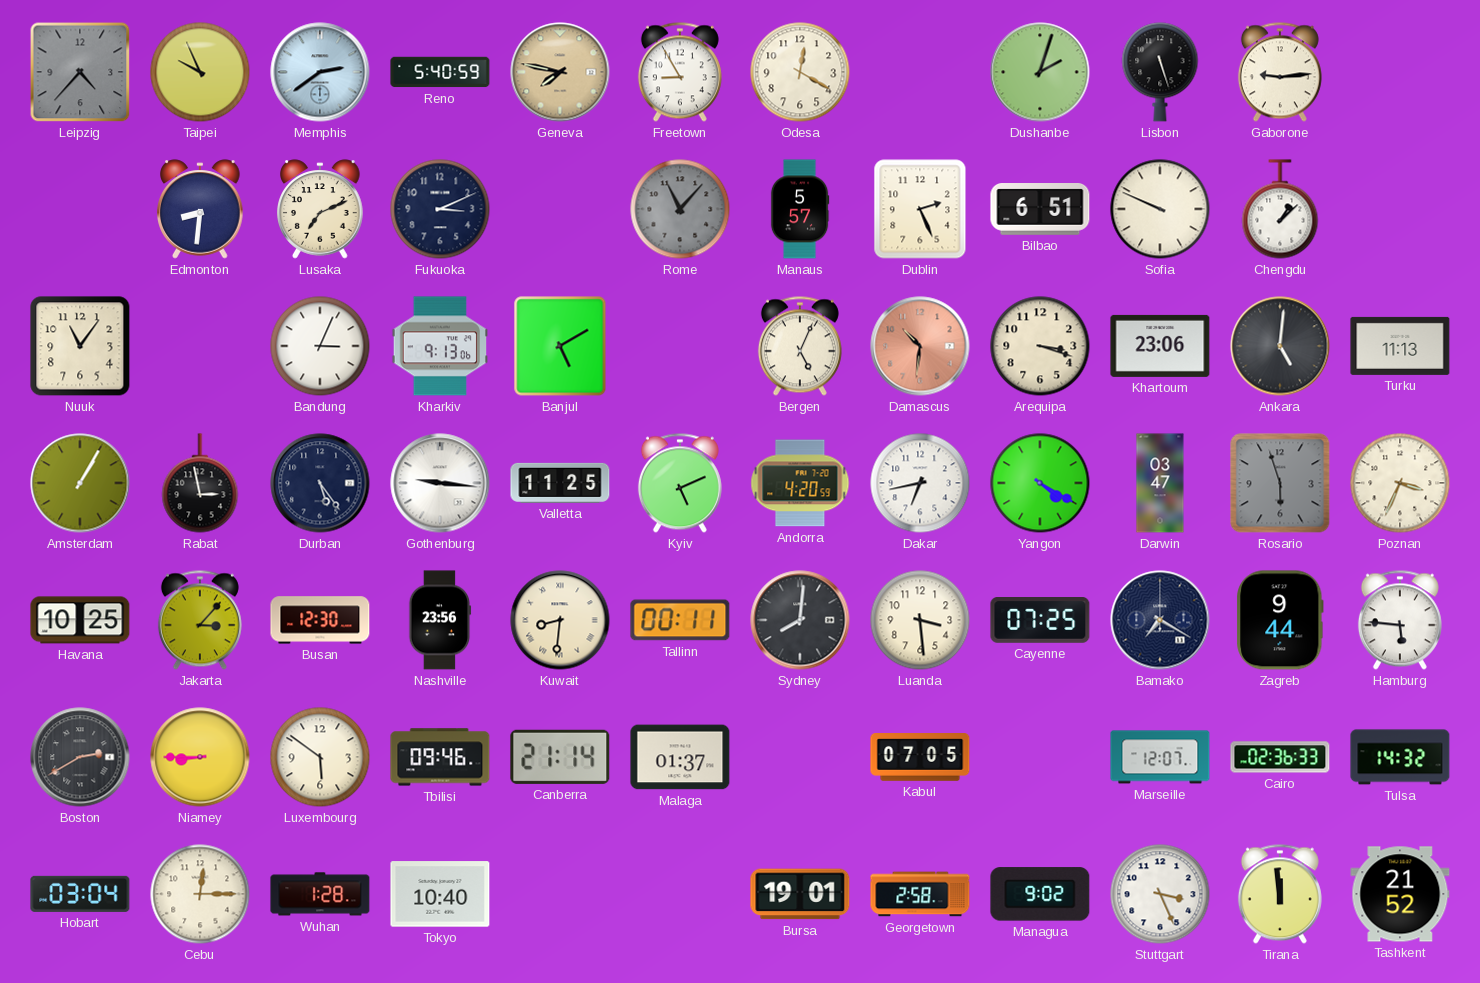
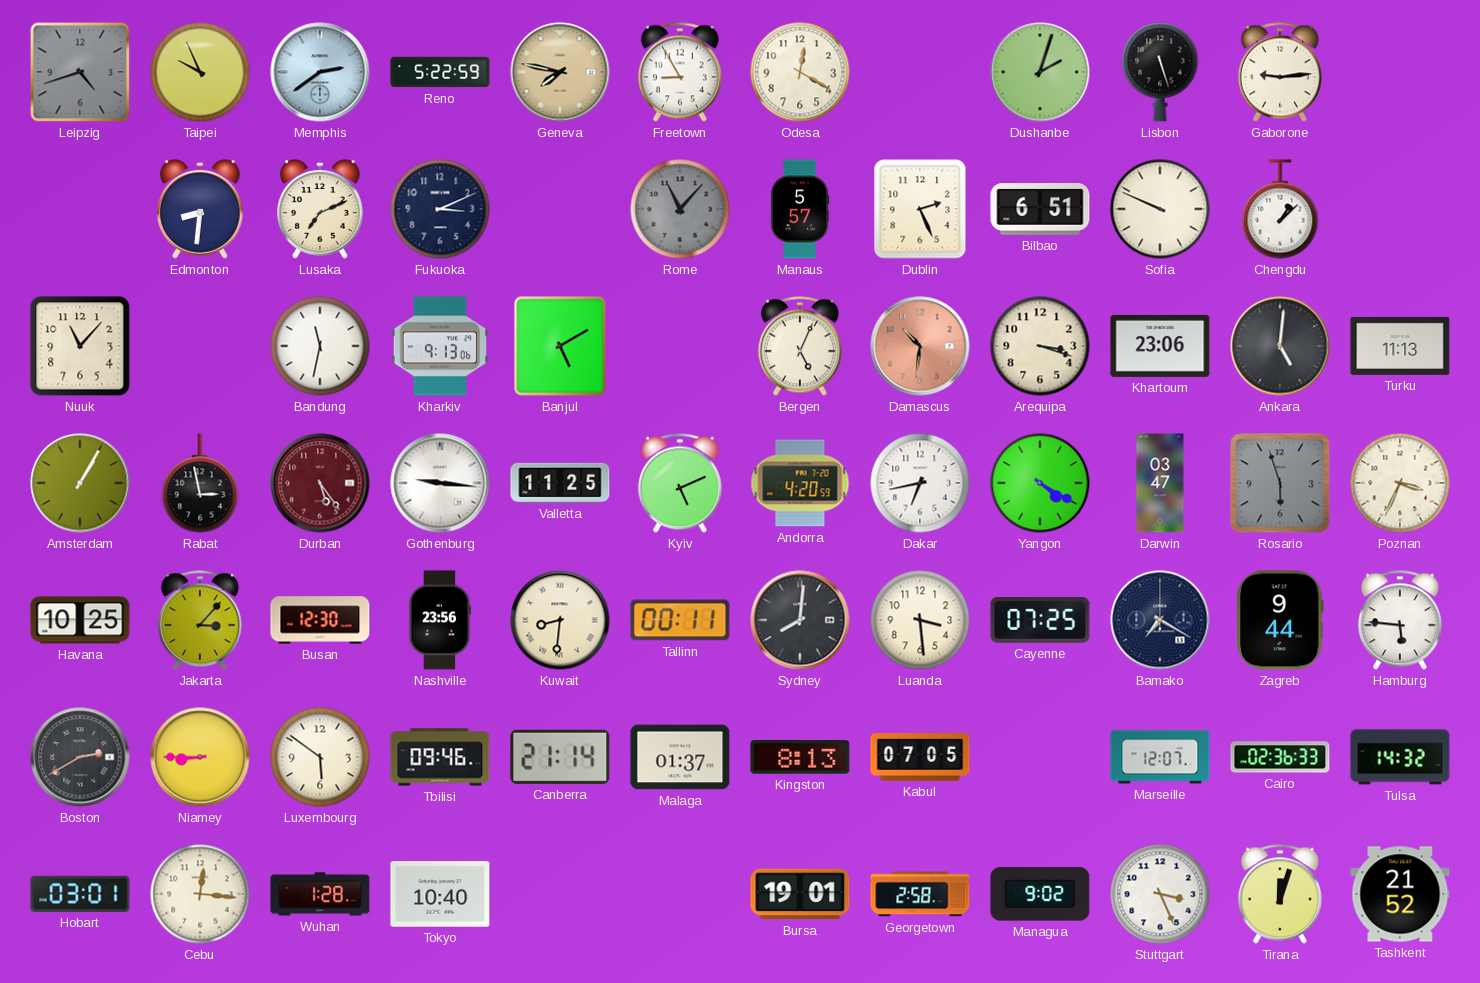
Leipzig: 4:37 -> 4:42 (80, 72)
Reno: 5:40 -> 5:22 (440, 72)
Nuuk: 11:06 -> 11:07 (80, 346)
Bandung: 3:04 -> 11:32 (320, 346)
Durban dial: navy -> burgundy (320, 483)
Kingston: none -> 8:13 (800, 758)
Hobart: 03:04 -> 03:01 (80, 894)
Cebu: 12:15 -> 12:16 (200, 894)
Tirana: 11:59 -> 12:03 (1280, 894)
